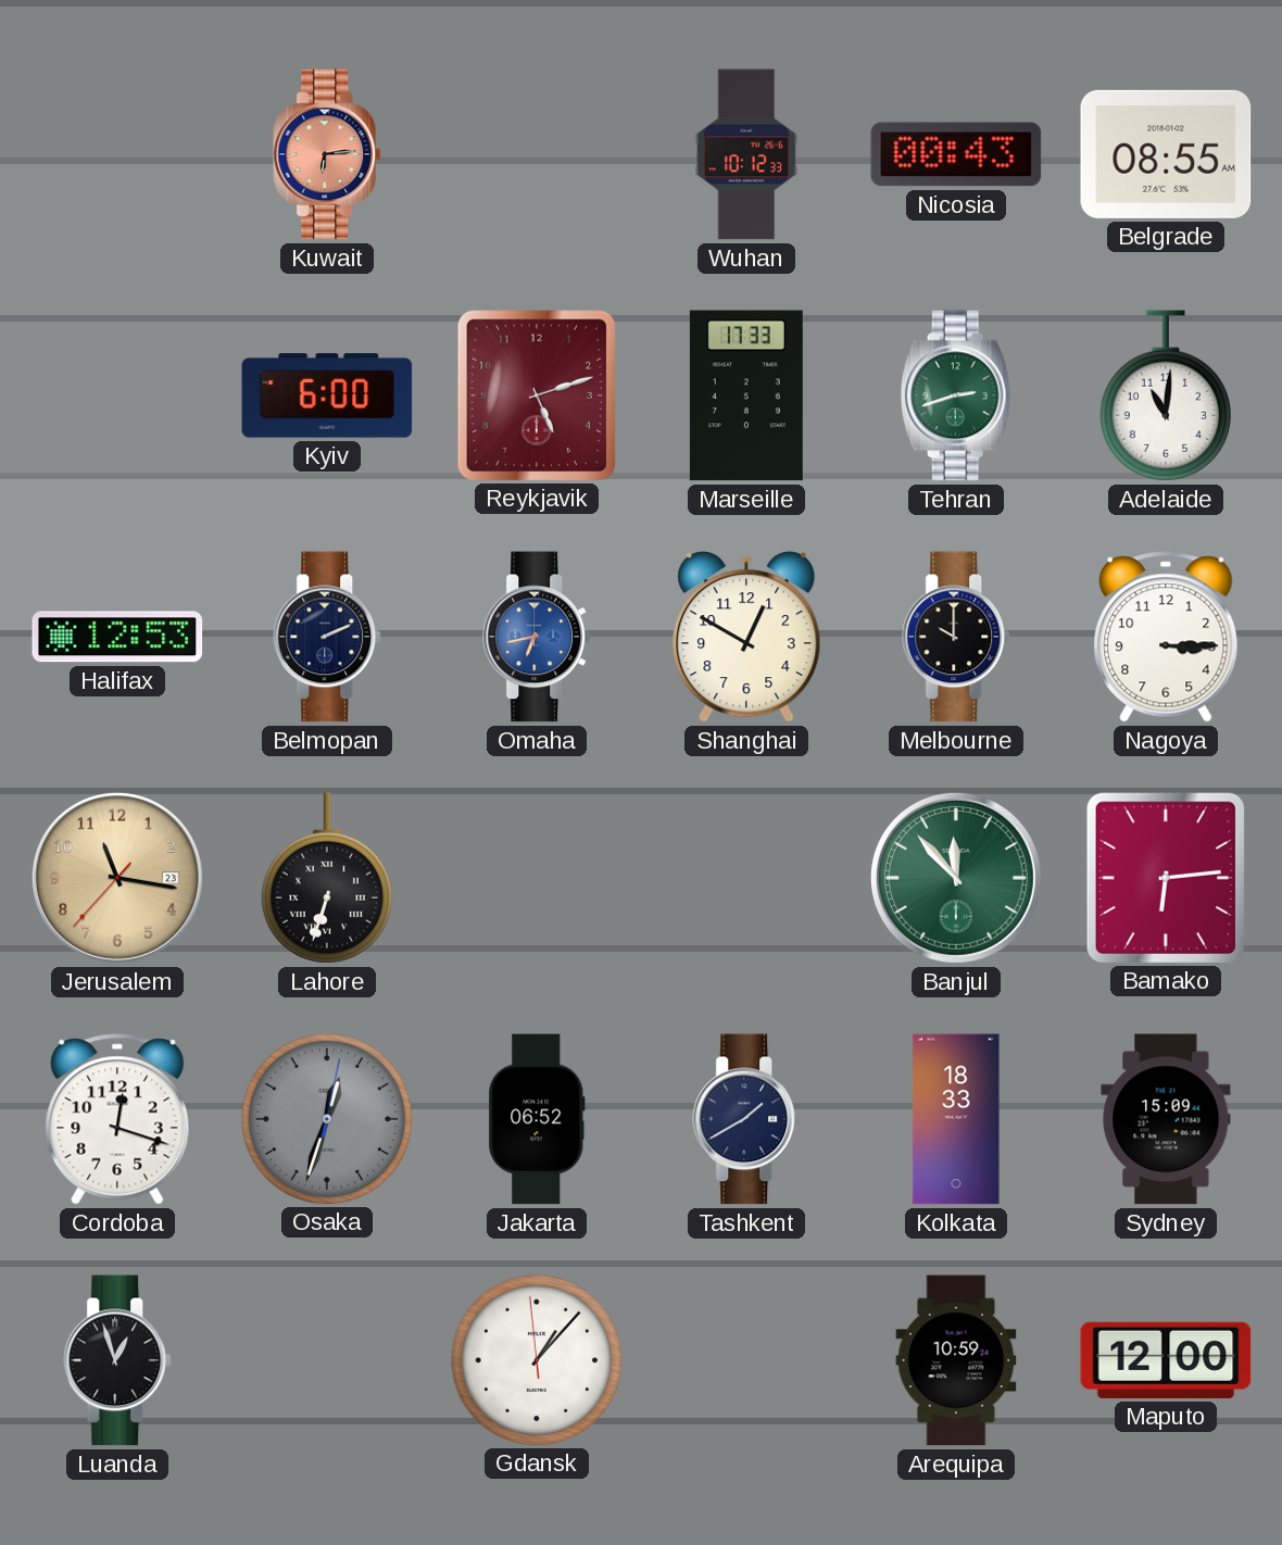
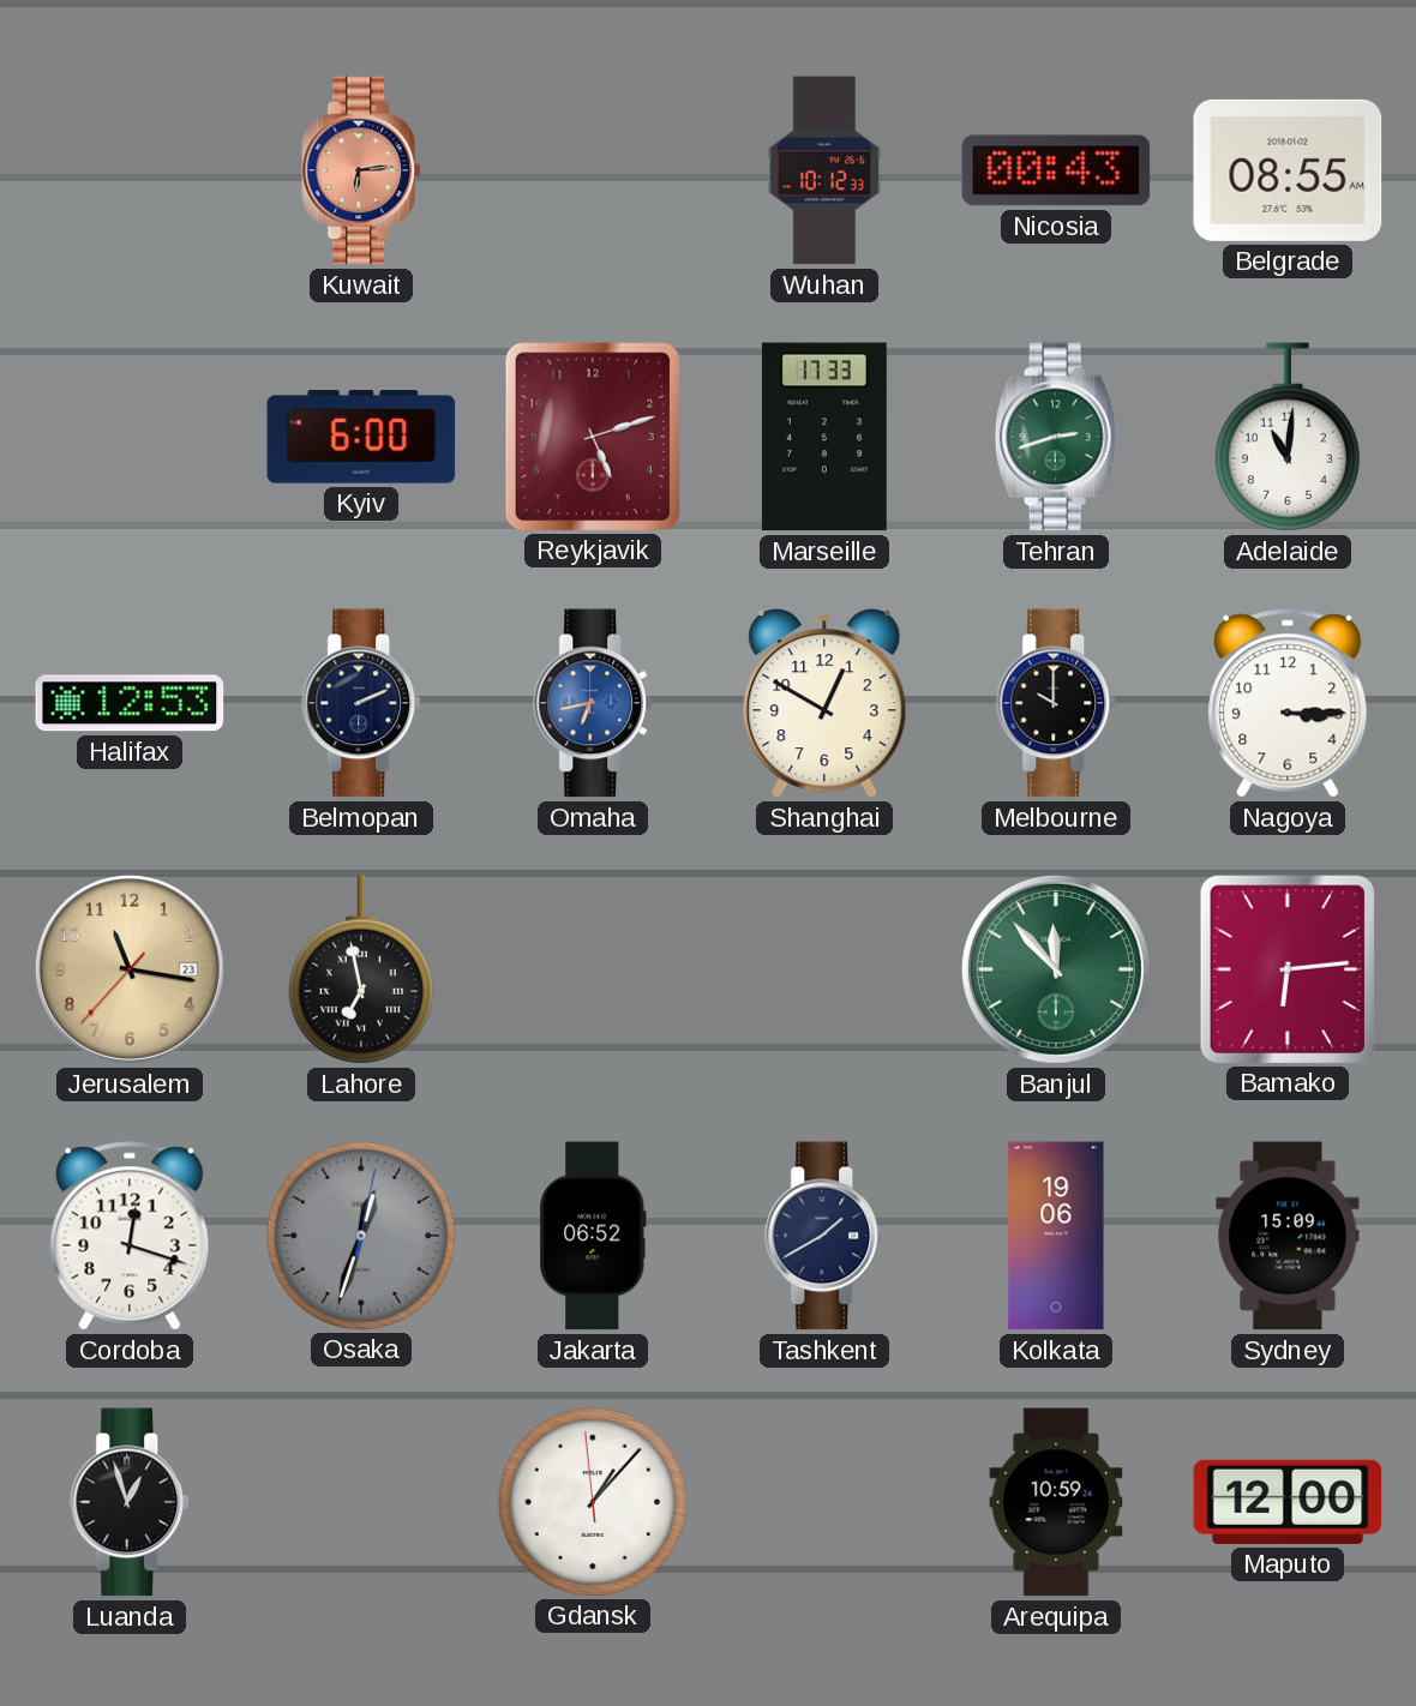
Lahore: 6:33 -> 6:58 (361, 969)
Kolkata: 18:33 -> 19:06 (1056, 1236)
